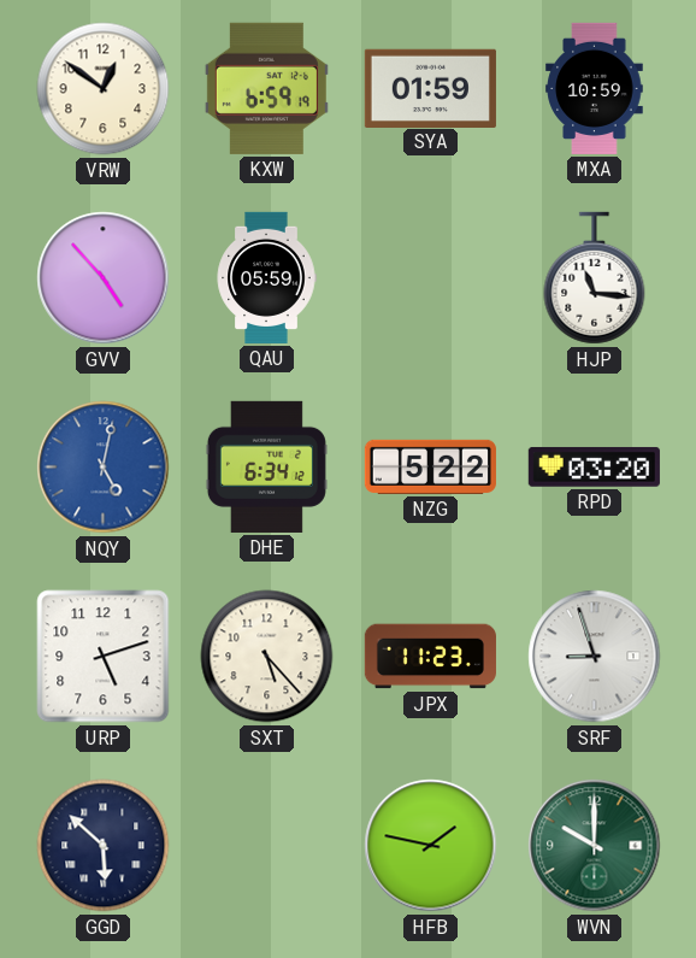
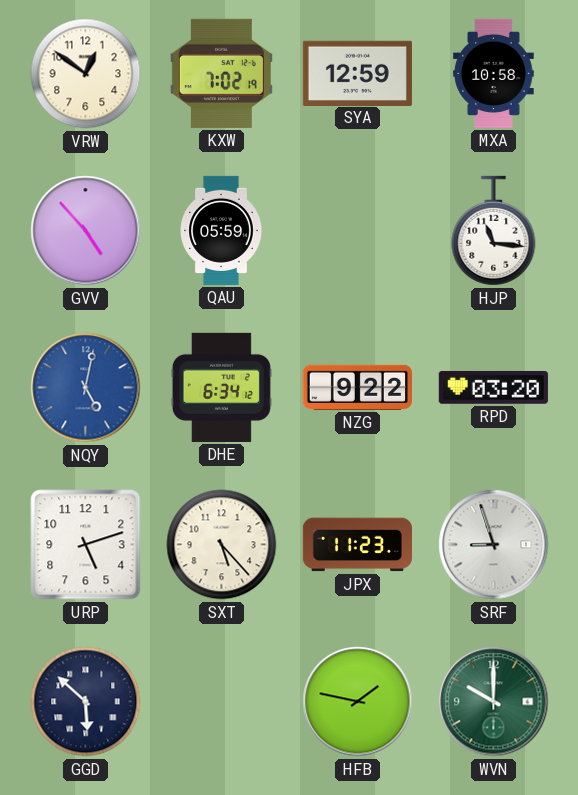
KXW: 6:59 -> 7:02 (221, 73)
SYA: 01:59 -> 12:59 (357, 73)
MXA: 10:59 -> 10:58 (494, 73)
NZG: 5:22 -> 9:22 (357, 387)
